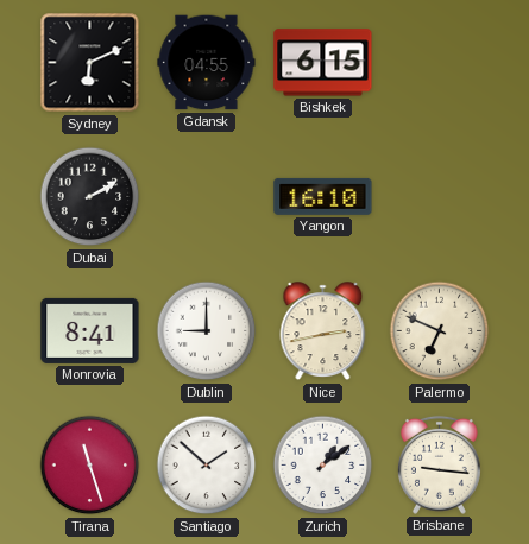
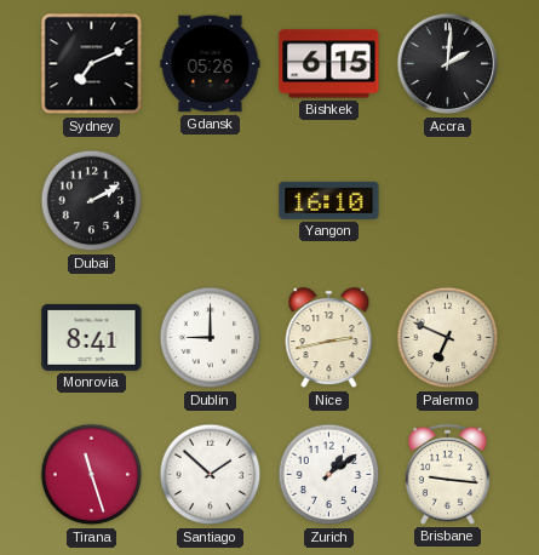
Sydney: 6:11 -> 7:11 (92, 64)
Gdansk: 04:55 -> 05:26 (211, 64)
Accra: none -> 2:01 (448, 64)
